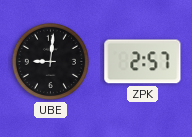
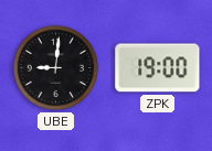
ZPK: 2:57 -> 19:00 (158, 68)
